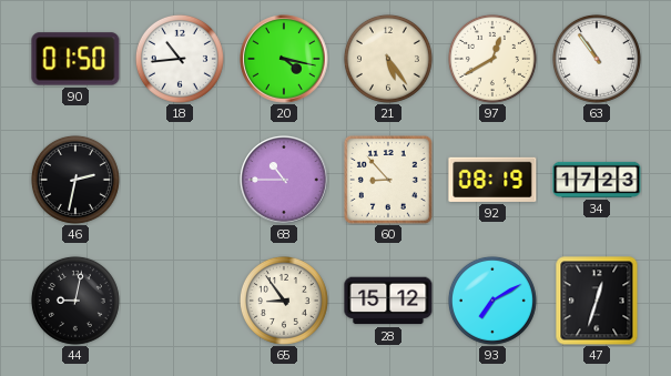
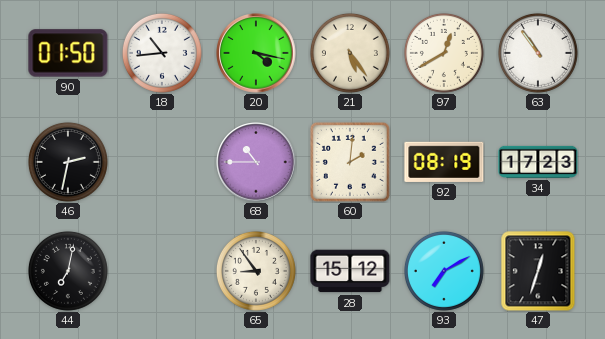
60: 8:53 -> 2:01 (350, 162)
44: 9:02 -> 7:02 (68, 271)
